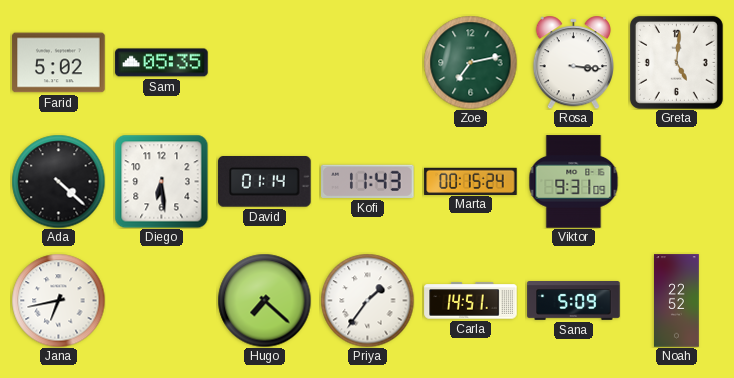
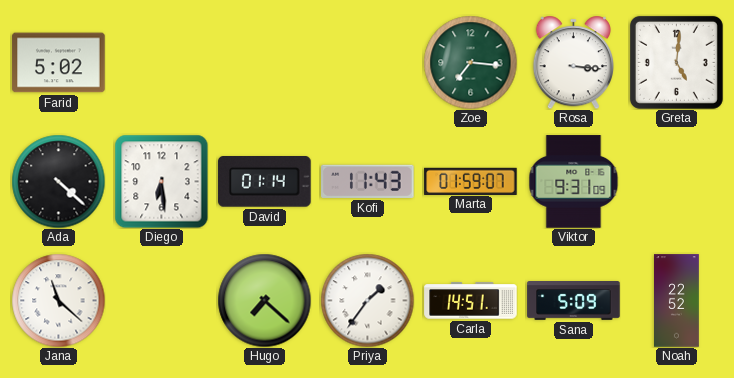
Sam: 05:35 -> none (162, 63)
Zoe: 7:13 -> 7:16 (470, 62)
Marta: 00:15 -> 01:59 (471, 181)
Jana: 6:43 -> 11:22 (58, 300)
